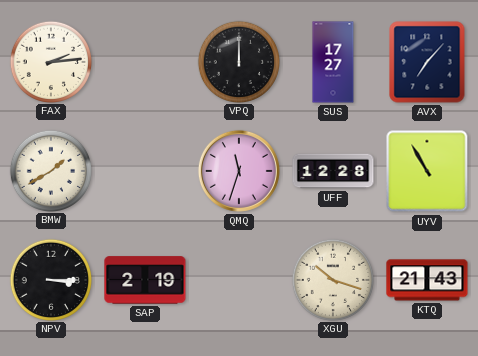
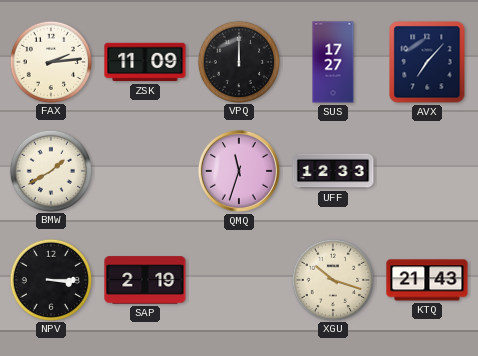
ZSK: none -> 11:09 (145, 62)
UFF: 12:28 -> 12:33 (333, 171)
UYV: 10:55 -> none (427, 171)
